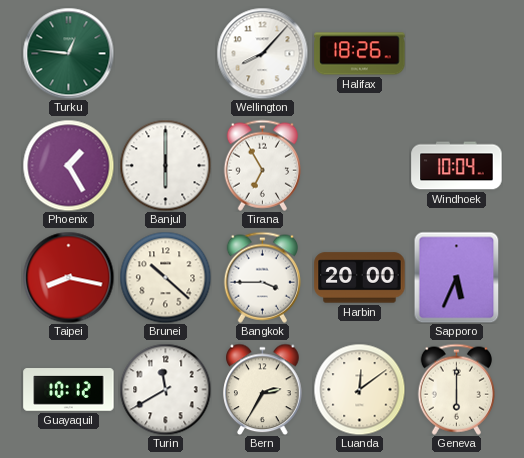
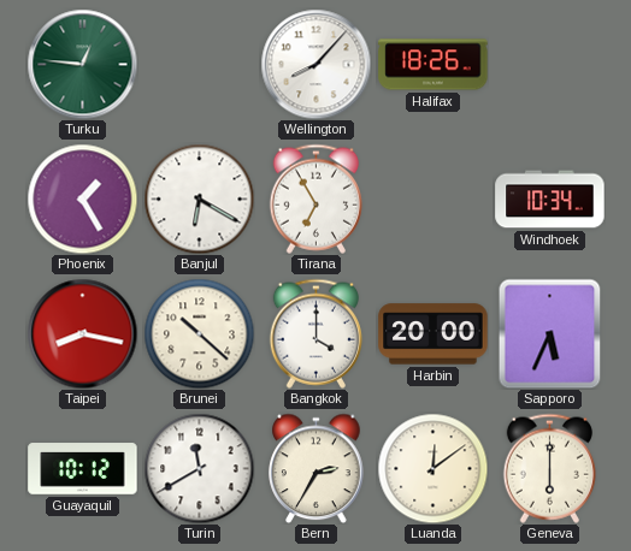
Banjul: 6:00 -> 6:20 (199, 199)
Windhoek: 10:04 -> 10:34 (550, 200)
Bangkok: 3:45 -> 4:00 (315, 333)
